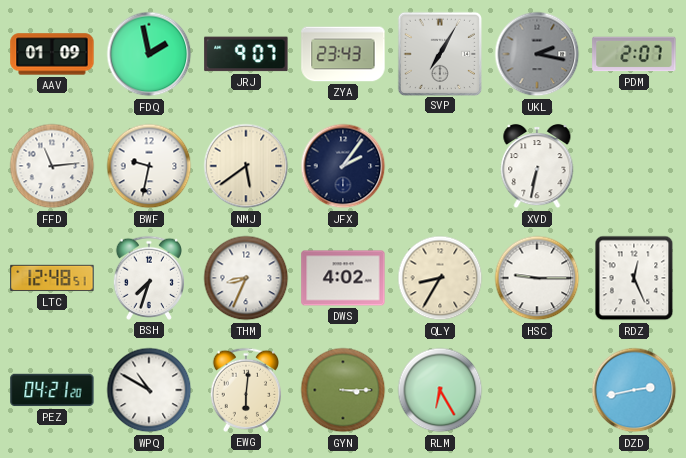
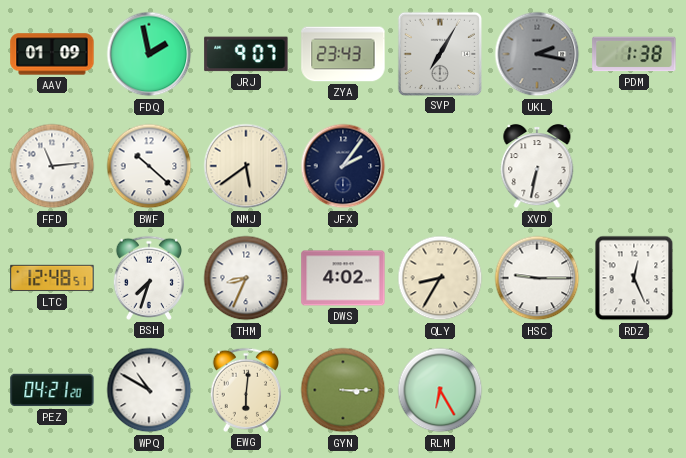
PDM: 2:07 -> 1:38 (634, 54)
BWF: 9:32 -> 10:22 (149, 166)
DZD: 2:43 -> none (634, 390)
